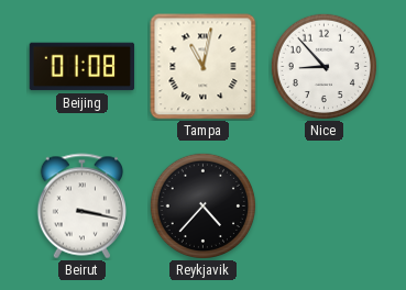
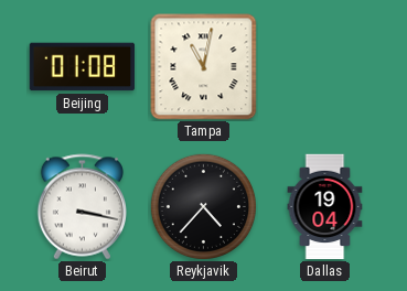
Nice: 8:53 -> none (323, 66)
Dallas: none -> 19:04 (325, 207)
